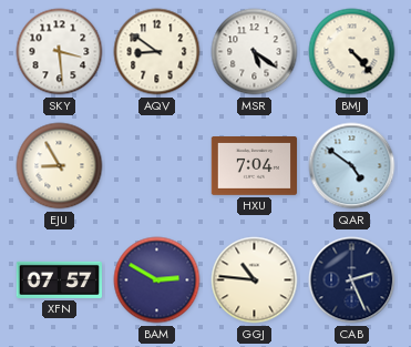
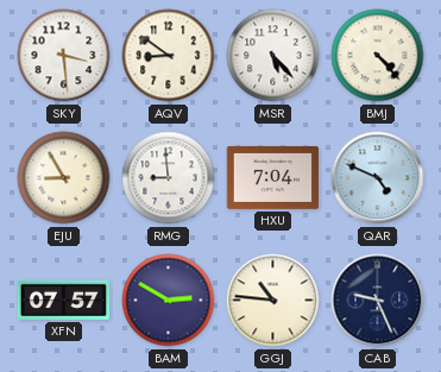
MSR: 5:21 -> 5:23 (273, 56)
RMG: none -> 8:59 (169, 178)
QAR: 4:51 -> 4:49 (378, 178)
CAB: 2:26 -> 9:26 (378, 301)
